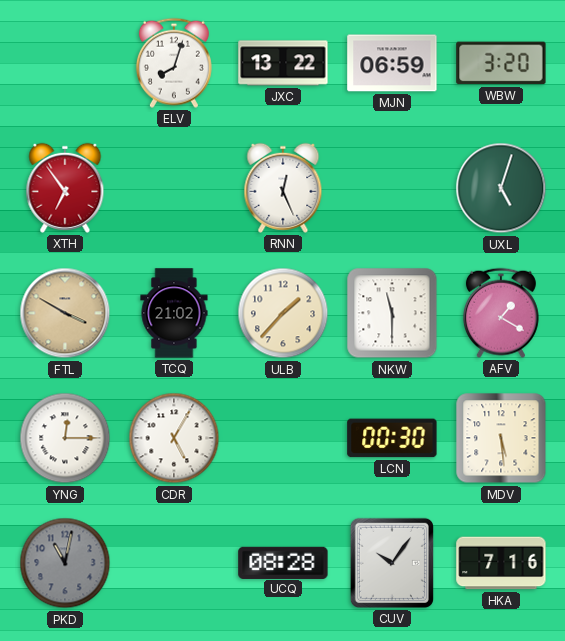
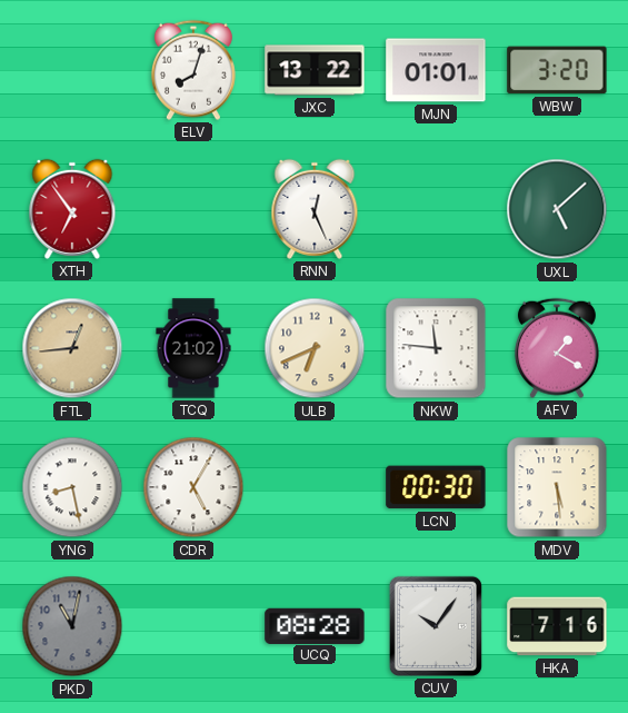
MJN: 06:59 -> 01:01 (436, 70)
UXL: 5:03 -> 5:08 (557, 209)
FTL: 3:50 -> 12:44 (72, 348)
ULB: 1:37 -> 6:41 (315, 348)
NKW: 11:30 -> 11:46 (436, 348)
YNG: 12:15 -> 8:28 (72, 487)
